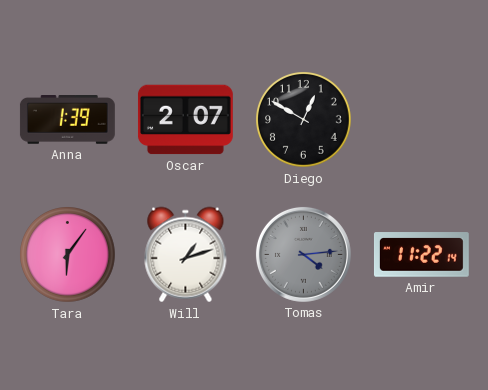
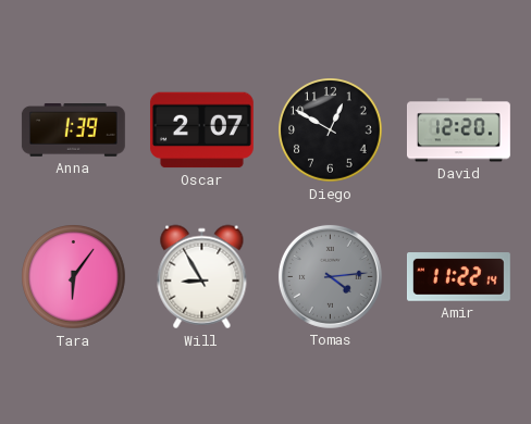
David: none -> 12:20 (458, 130)
Will: 1:12 -> 8:55 (202, 277)
